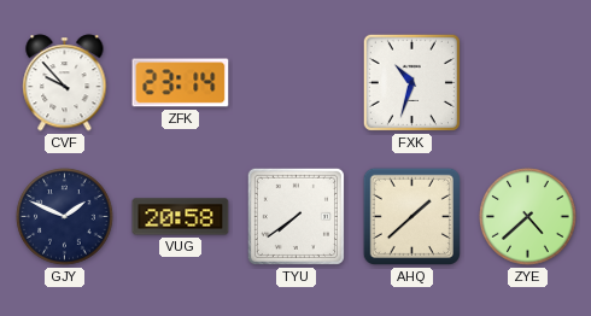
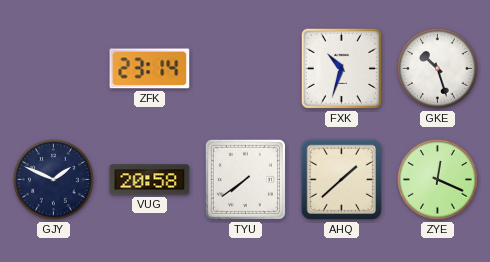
CVF: 9:53 -> none (65, 83)
GKE: none -> 10:27 (438, 69)
ZYE: 4:38 -> 12:19 (438, 180)
